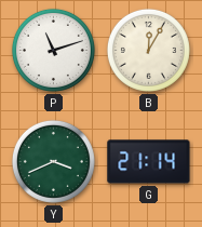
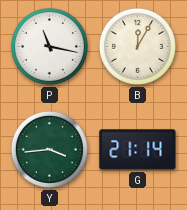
P: 11:12 -> 11:17 (49, 46)
Y: 3:41 -> 3:44 (49, 149)
